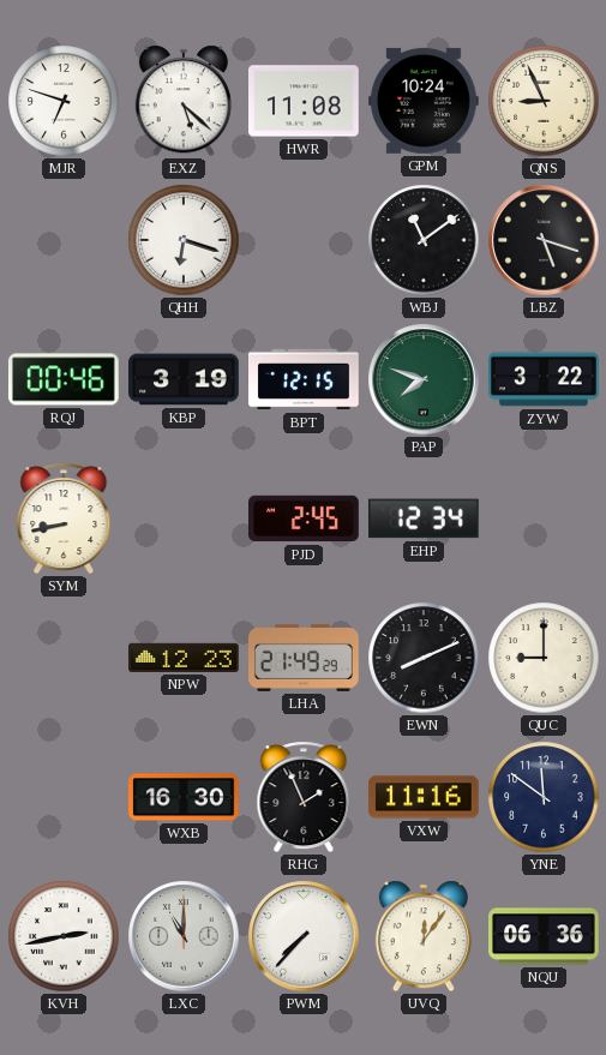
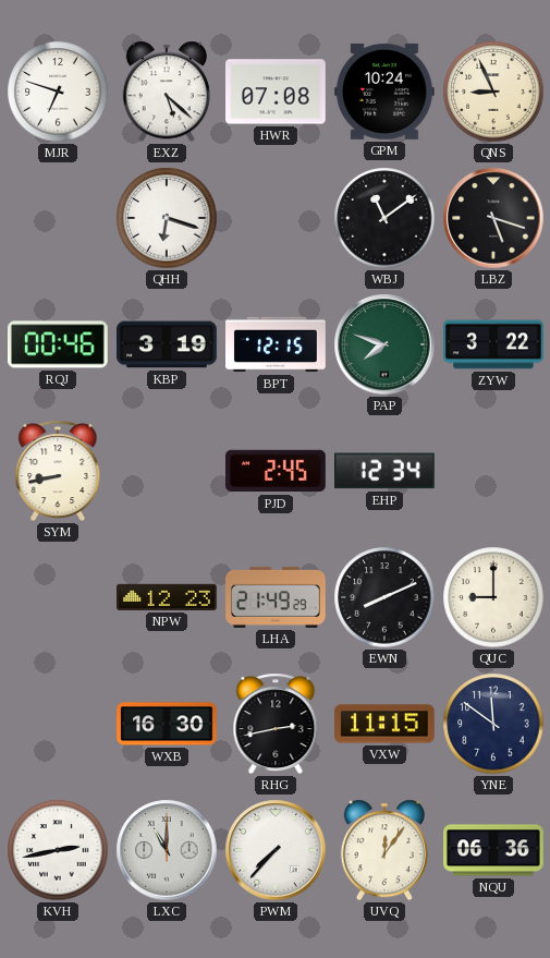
HWR: 11:08 -> 07:08 (277, 92)
RHG: 1:56 -> 2:43 (276, 724)
VXW: 11:16 -> 11:15 (386, 724)
